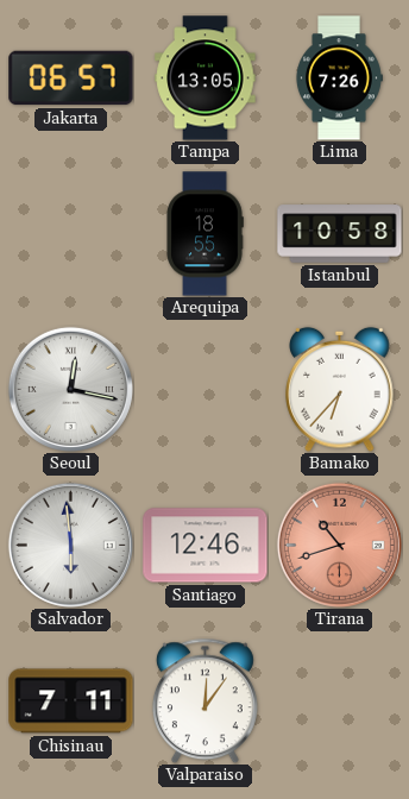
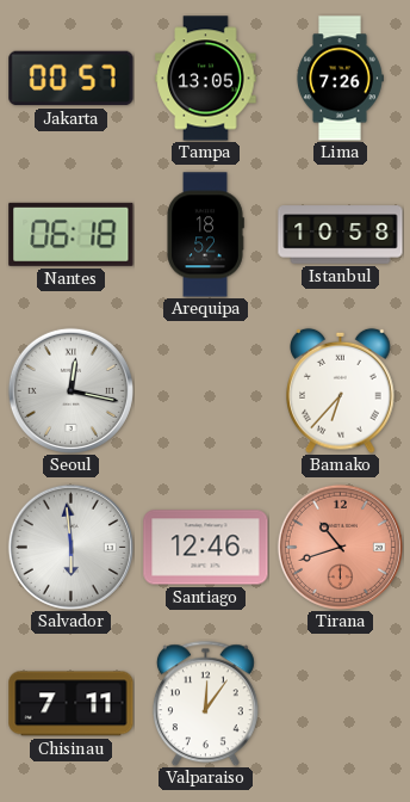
Jakarta: 06:57 -> 00:57 (72, 79)
Nantes: none -> 06:18 (72, 234)
Arequipa: 18:55 -> 18:52 (205, 235)
